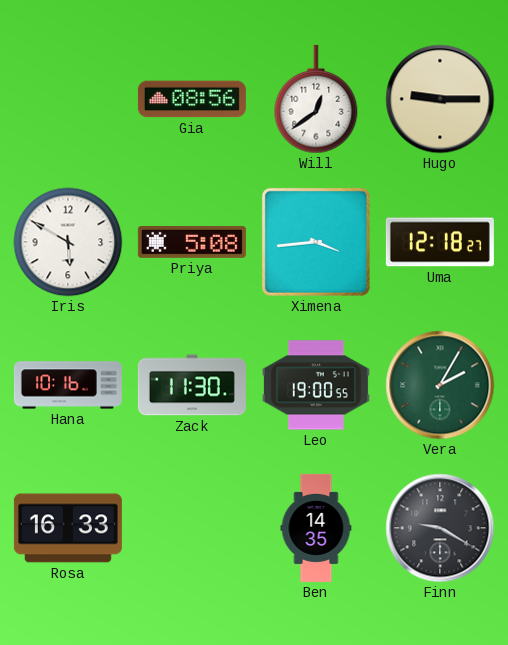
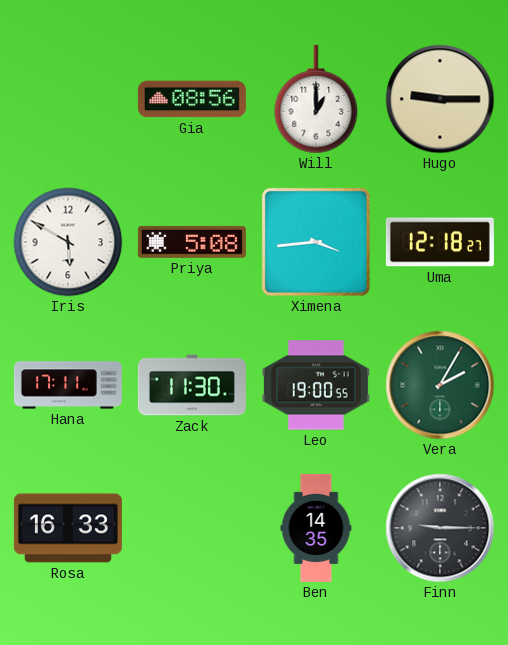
Will: 12:39 -> 1:00 (316, 99)
Hana: 10:16 -> 17:11 (68, 385)
Finn: 9:20 -> 9:15 (440, 528)
